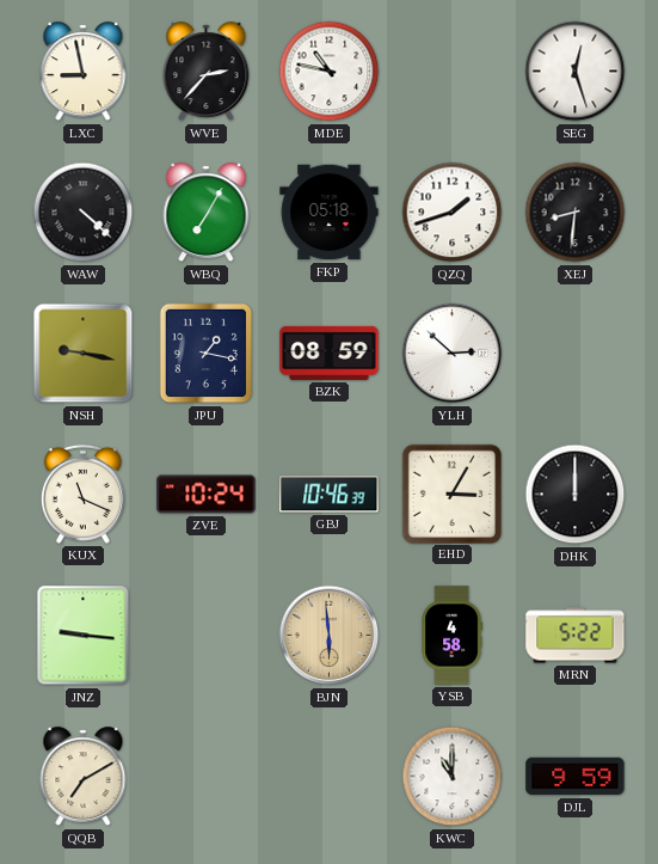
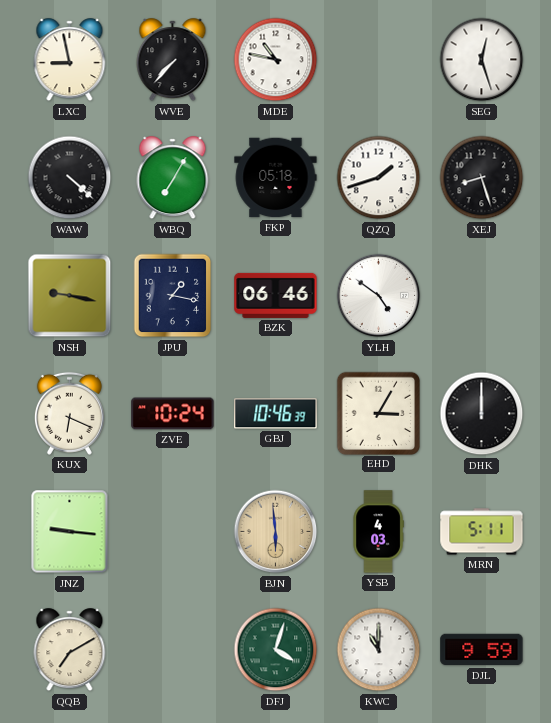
WVE: 2:37 -> 7:37 (173, 60)
XEJ: 8:31 -> 8:27 (482, 178)
BZK: 08:59 -> 06:46 (276, 295)
YLH: 2:52 -> 4:51 (379, 296)
KUX: 11:19 -> 6:19 (69, 413)
YSB: 4:58 -> 4:03 (378, 532)
MRN: 5:22 -> 5:11 (482, 532)
DFJ: none -> 4:03 (276, 650)
